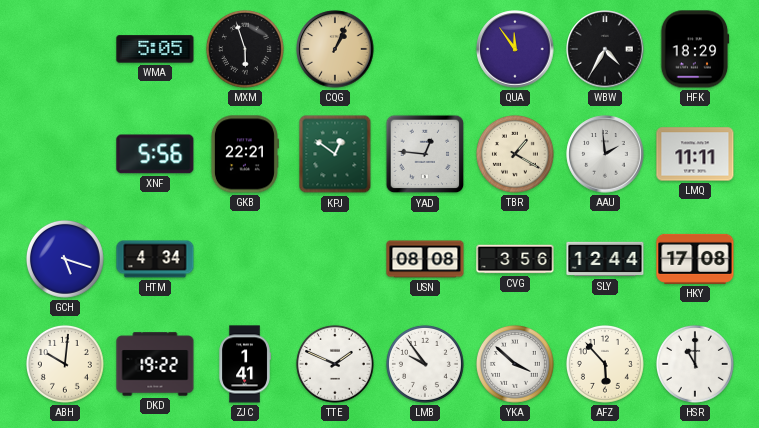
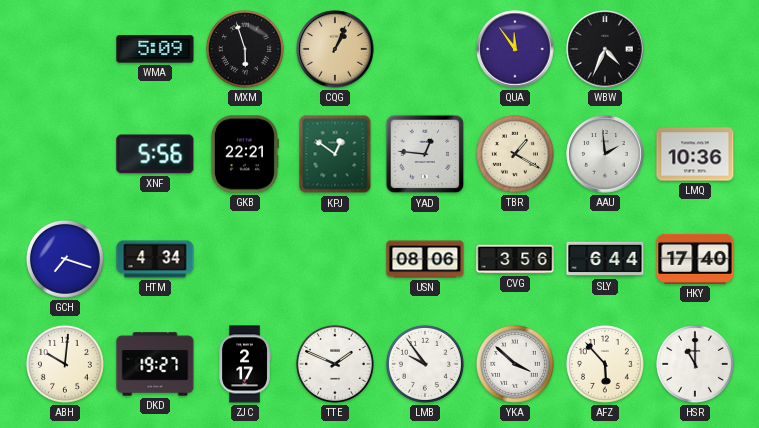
WMA: 5:05 -> 5:09 (155, 49)
WBW: 4:35 -> 4:34 (605, 49)
HFK: 18:29 -> none (695, 49)
LMQ: 11:11 -> 10:36 (695, 154)
GCH: 5:18 -> 7:18 (65, 259)
USN: 08:08 -> 08:06 (425, 259)
SLY: 12:44 -> 6:44 (605, 259)
HKY: 17:08 -> 17:40 (695, 259)
DKD: 19:22 -> 19:27 (155, 364)
ZJC: 1:41 -> 2:17 (245, 364)
